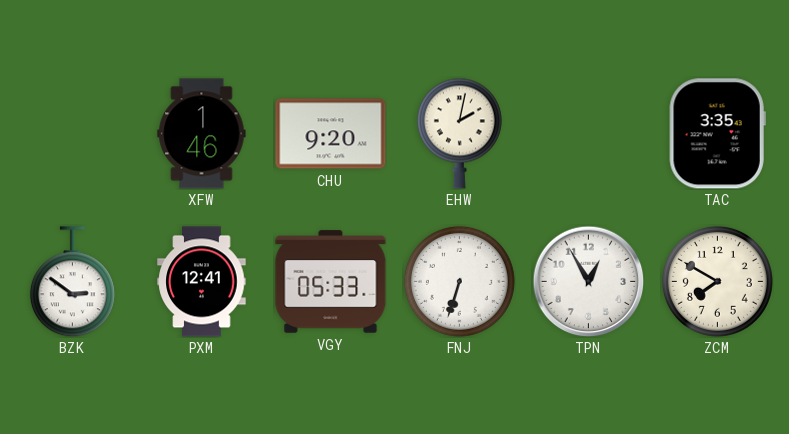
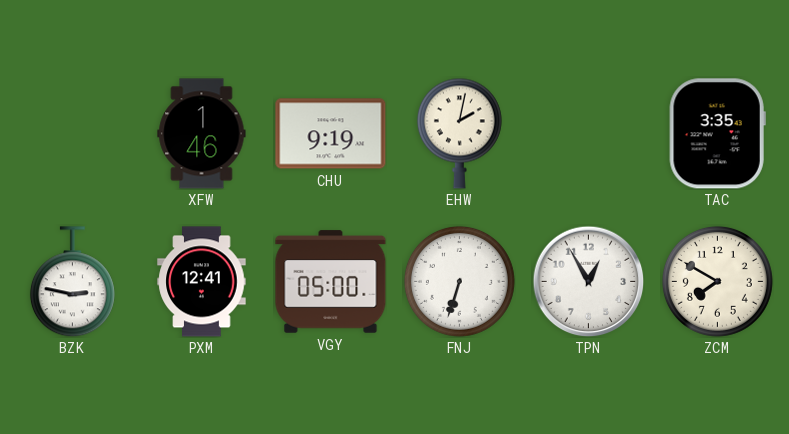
CHU: 9:20 -> 9:19 (331, 134)
BZK: 2:51 -> 2:47 (72, 282)
VGY: 05:33 -> 05:00 (331, 282)
